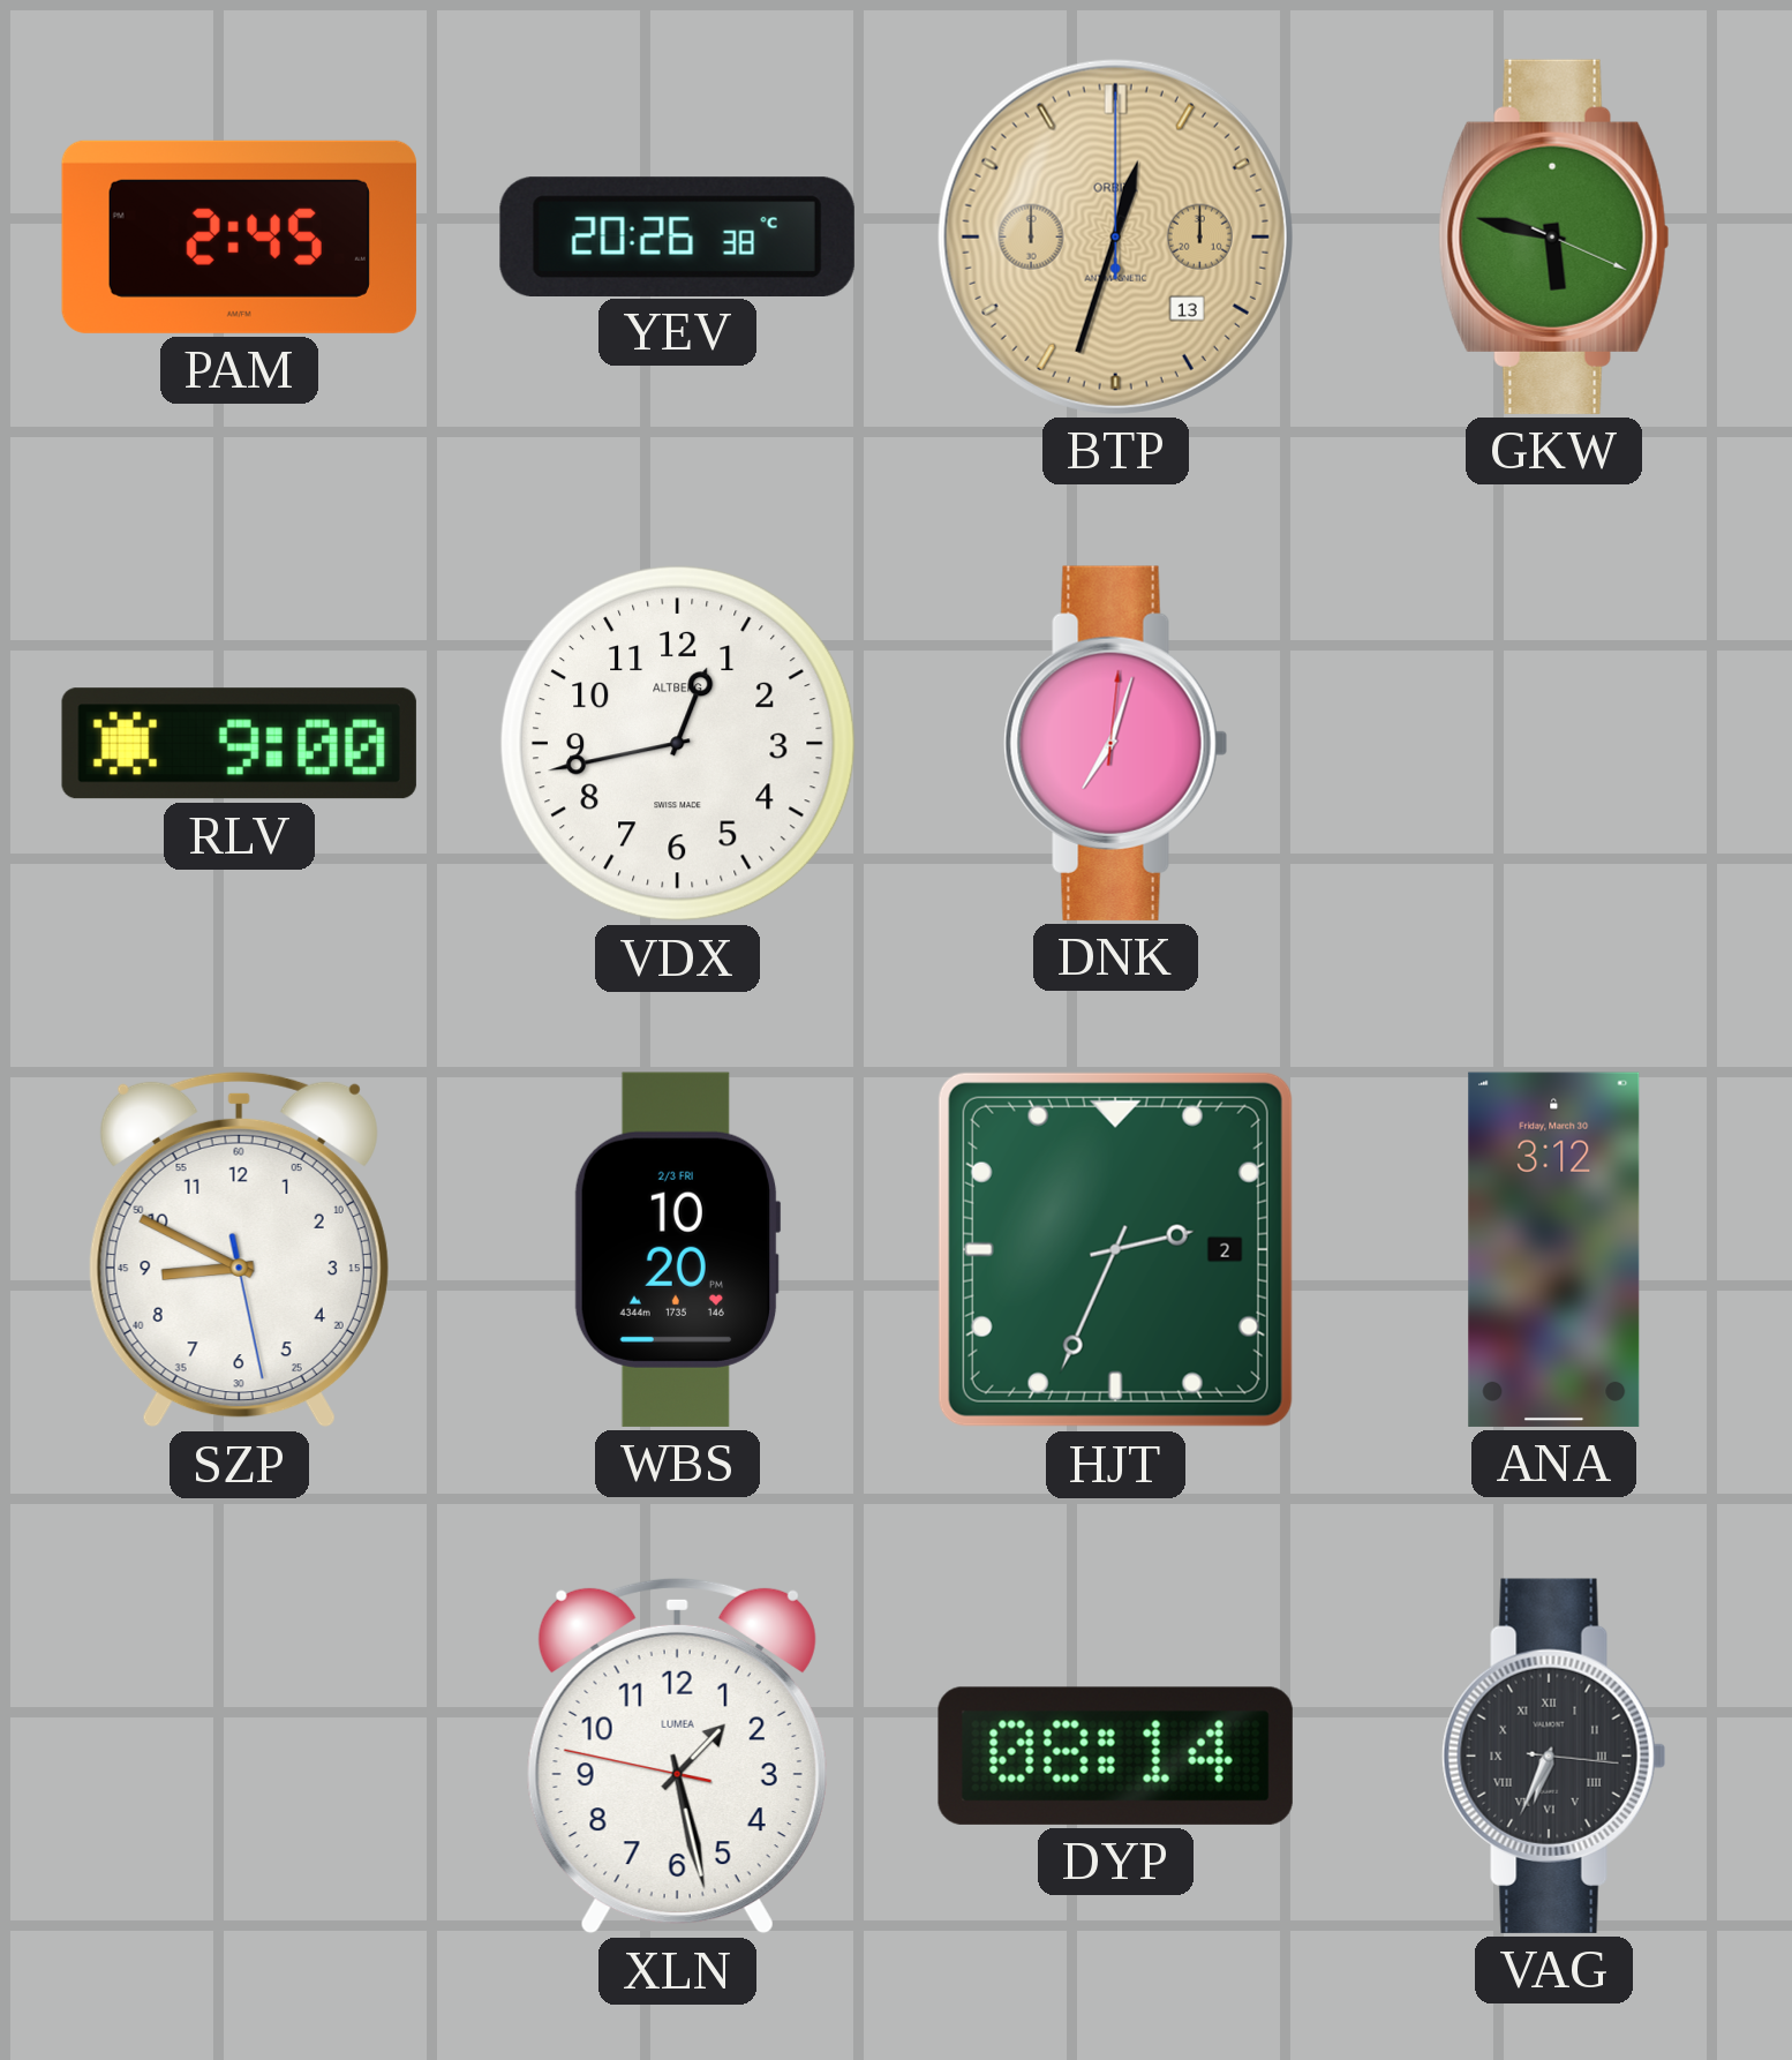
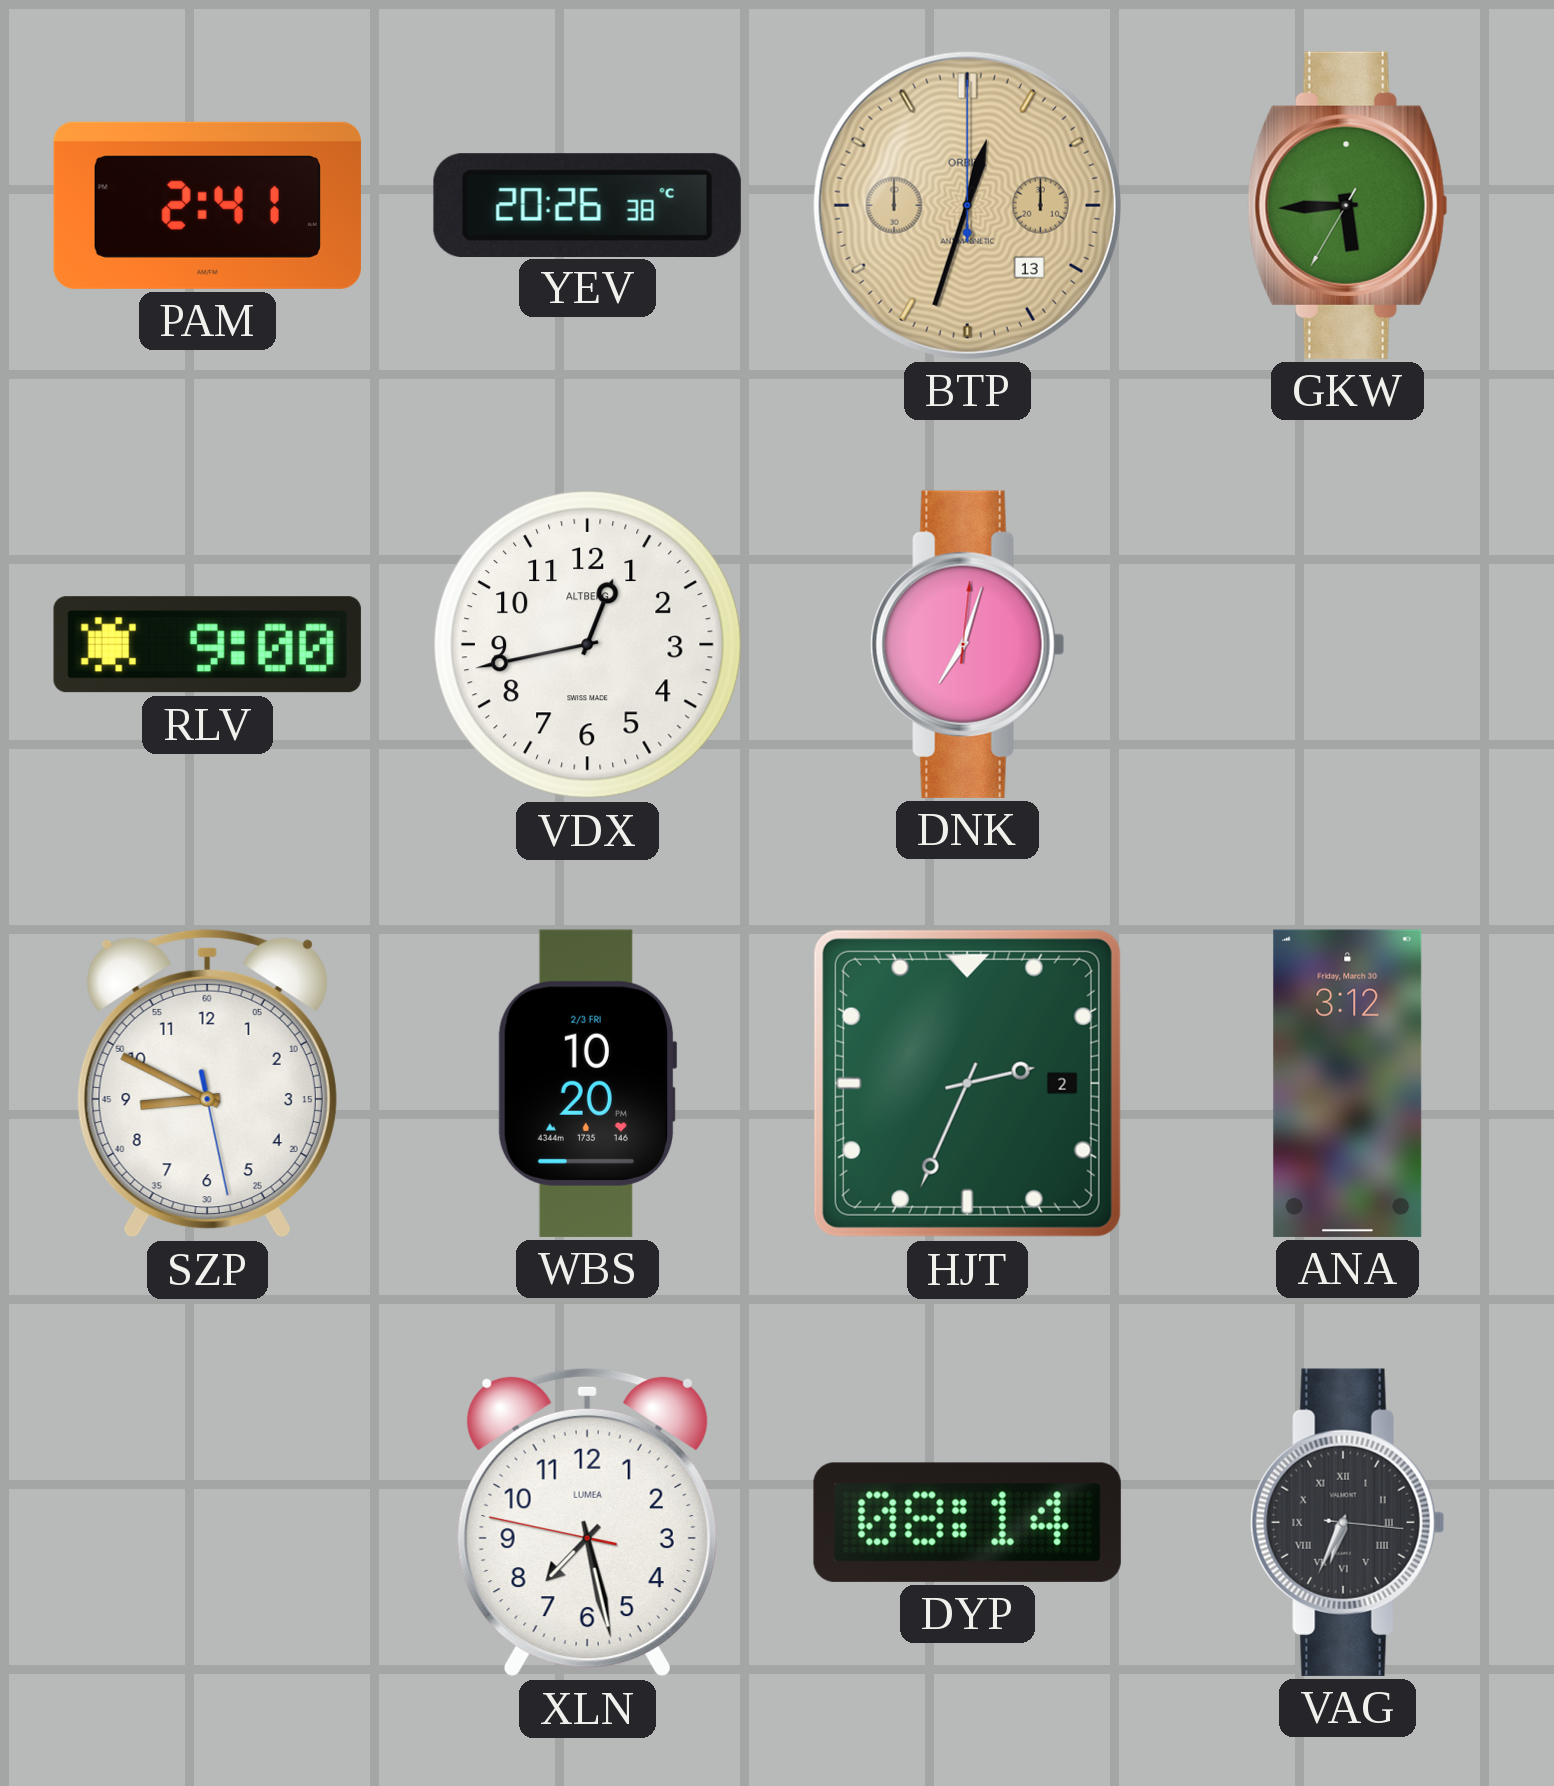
PAM: 2:45 -> 2:41 (207, 205)
GKW: 5:47 -> 5:44 (1348, 205)
XLN: 1:27 -> 7:27 (587, 1522)
